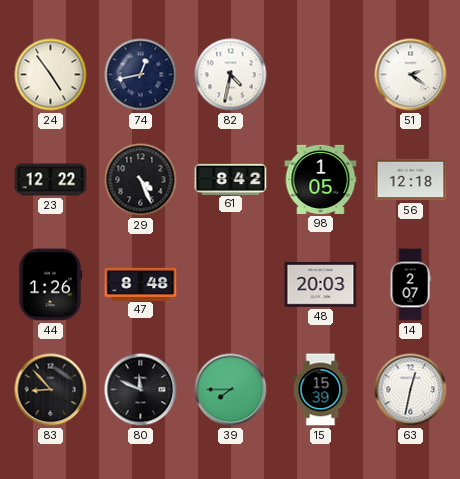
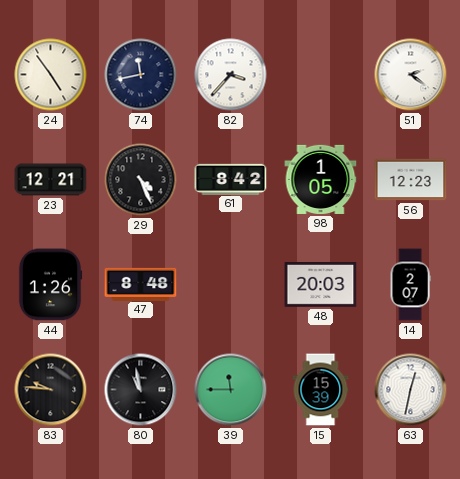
74: 12:43 -> 11:43 (141, 75)
82: 4:32 -> 3:37 (231, 75)
23: 12:22 -> 12:21 (51, 180)
56: 12:18 -> 12:23 (411, 180)
83: 8:53 -> 9:46 (51, 390)
80: 11:49 -> 10:58 (141, 390)
39: 7:45 -> 11:45 (231, 390)
